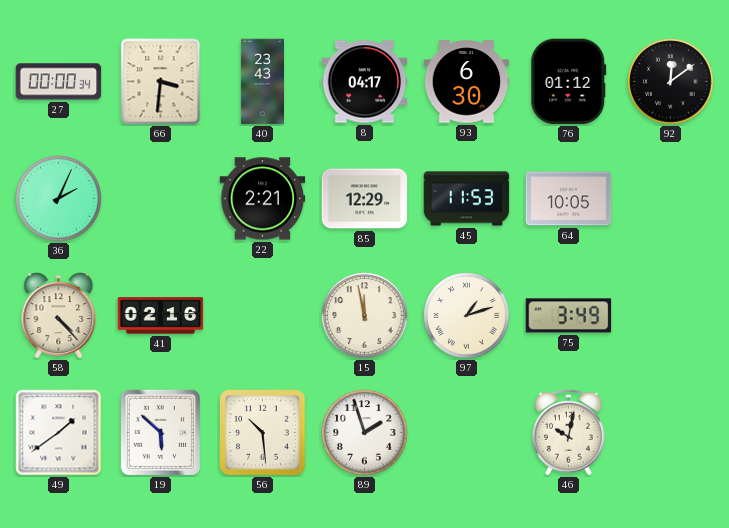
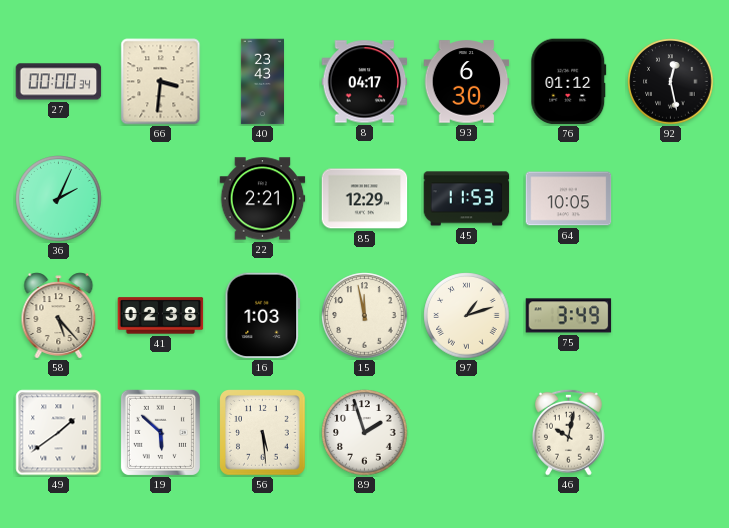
92: 12:09 -> 12:28 (671, 82)
58: 4:23 -> 5:23 (59, 316)
41: 02:16 -> 02:38 (161, 316)
16: none -> 1:03 (262, 316)
56: 10:29 -> 5:29 (263, 433)
